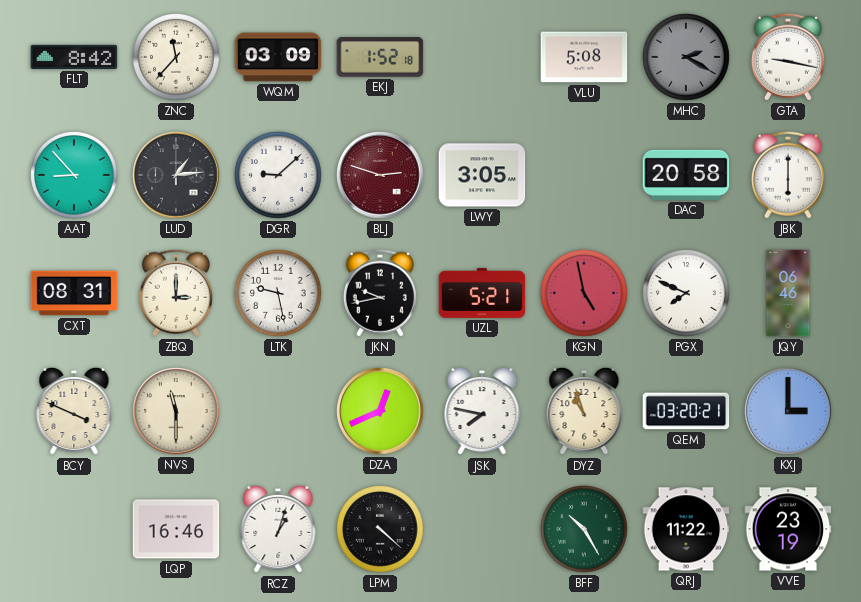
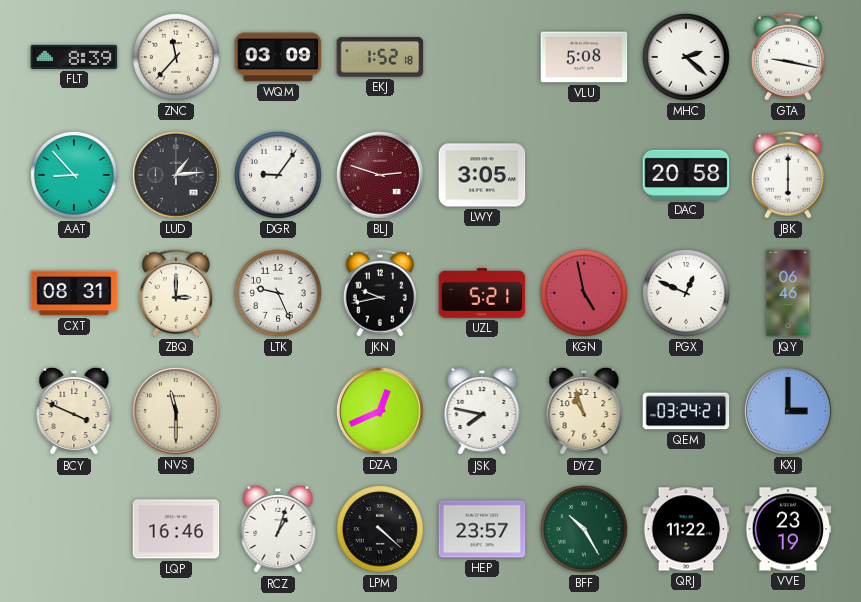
FLT: 8:42 -> 8:39 (74, 57)
MHC: 2:20 -> 2:22 (686, 57)
MHC dial: grey -> white (686, 57)
DGR: 9:08 -> 9:06 (278, 175)
LTK: 9:28 -> 9:26 (278, 293)
PGX: 7:49 -> 12:49 (686, 293)
QEM: 03:20 -> 03:24 (686, 411)
HEP: none -> 23:57 (482, 529)
